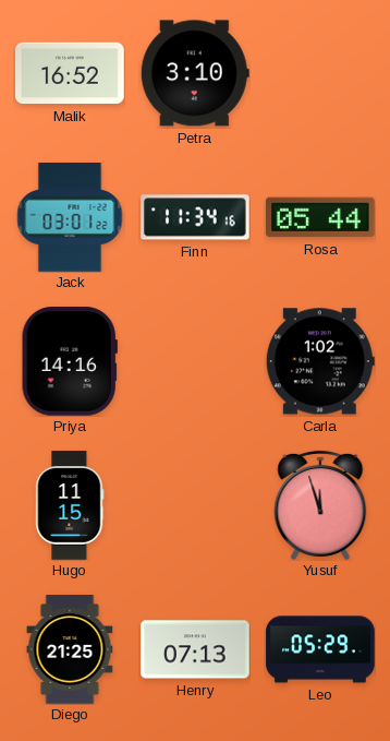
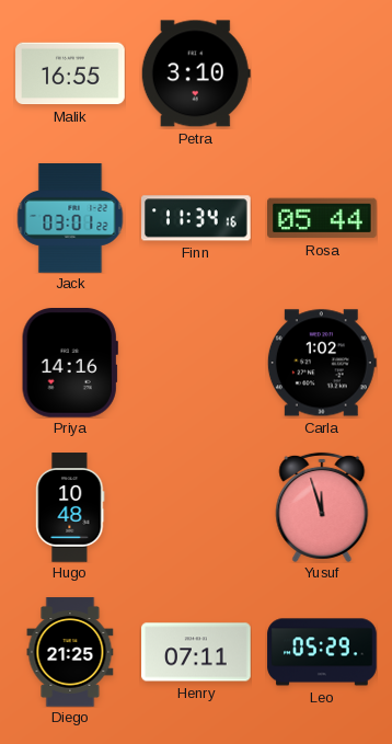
Malik: 16:52 -> 16:55 (70, 73)
Hugo: 11:15 -> 10:48 (70, 507)
Henry: 07:13 -> 07:11 (196, 652)
